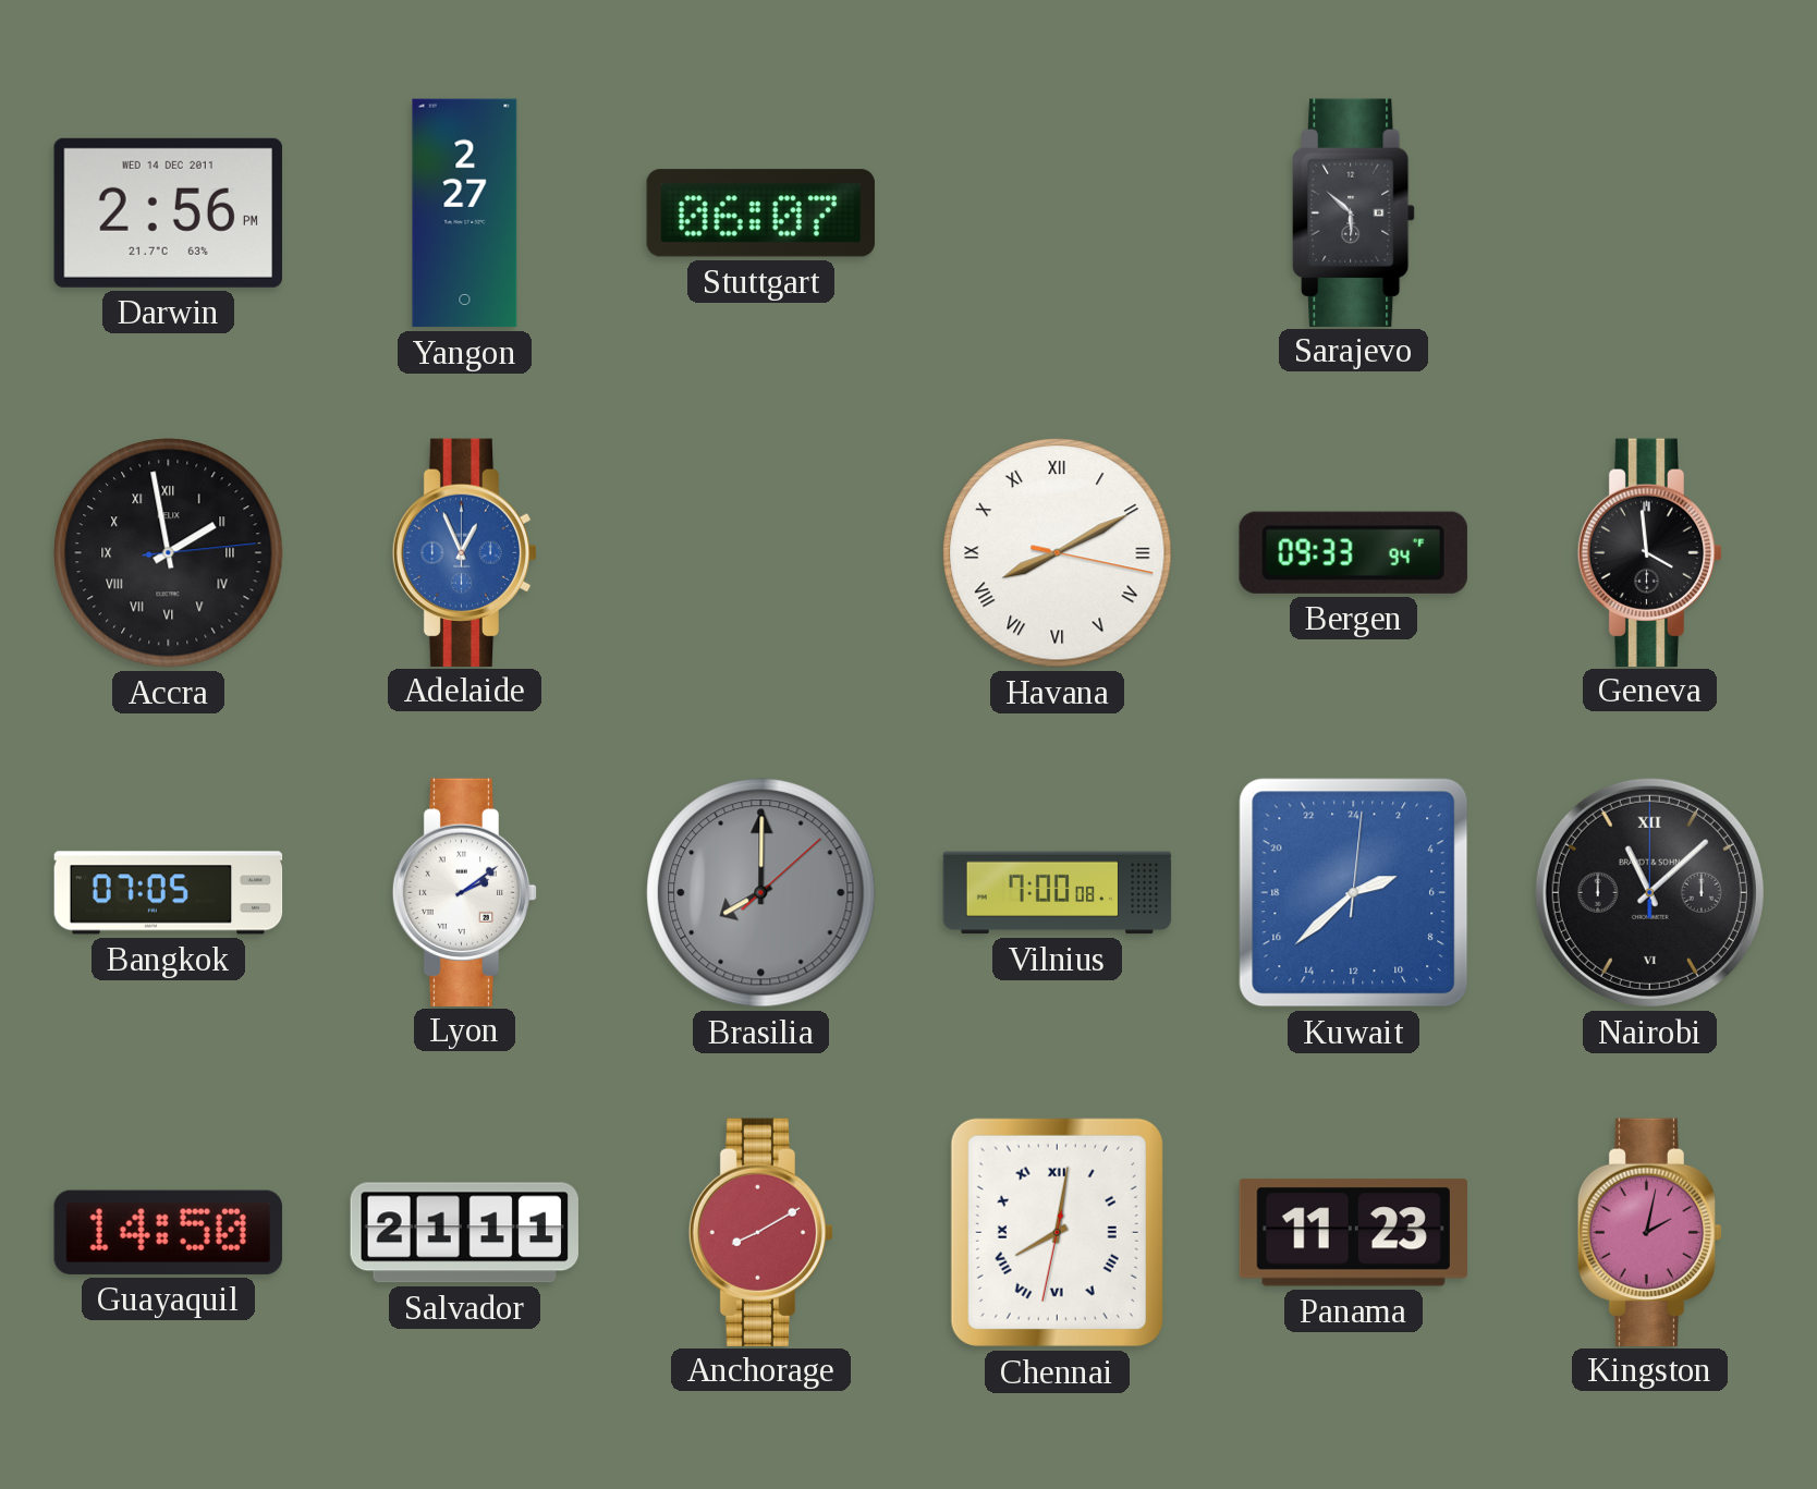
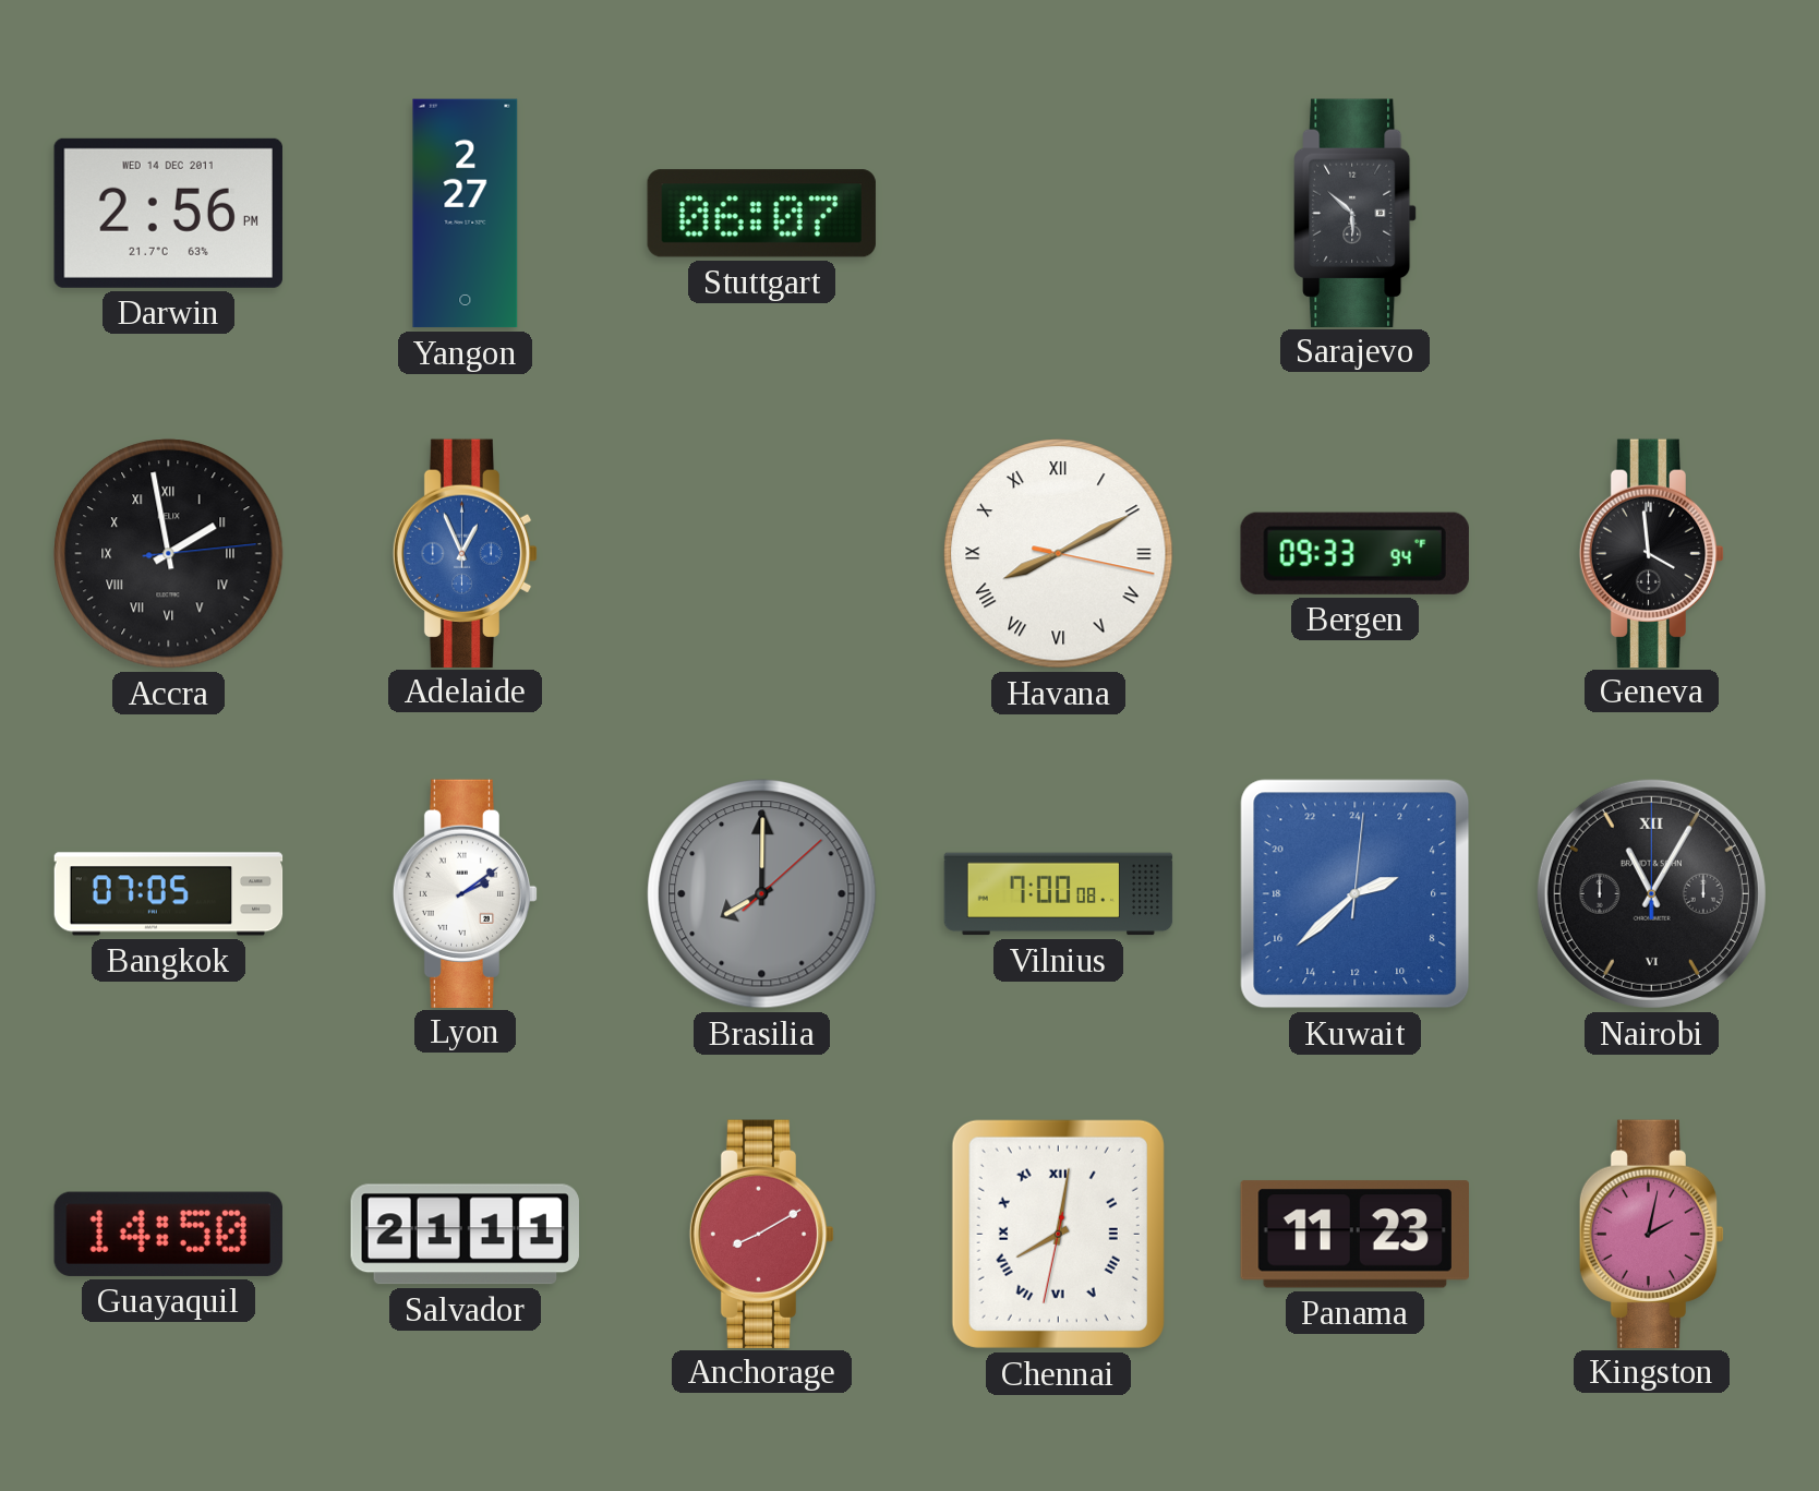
Nairobi: 11:08 -> 11:05 (1651, 893)
